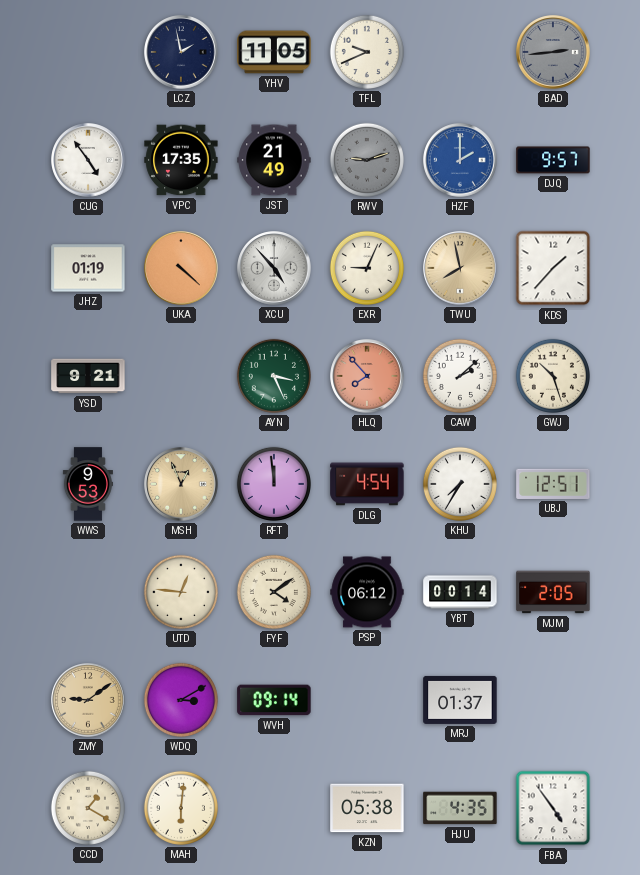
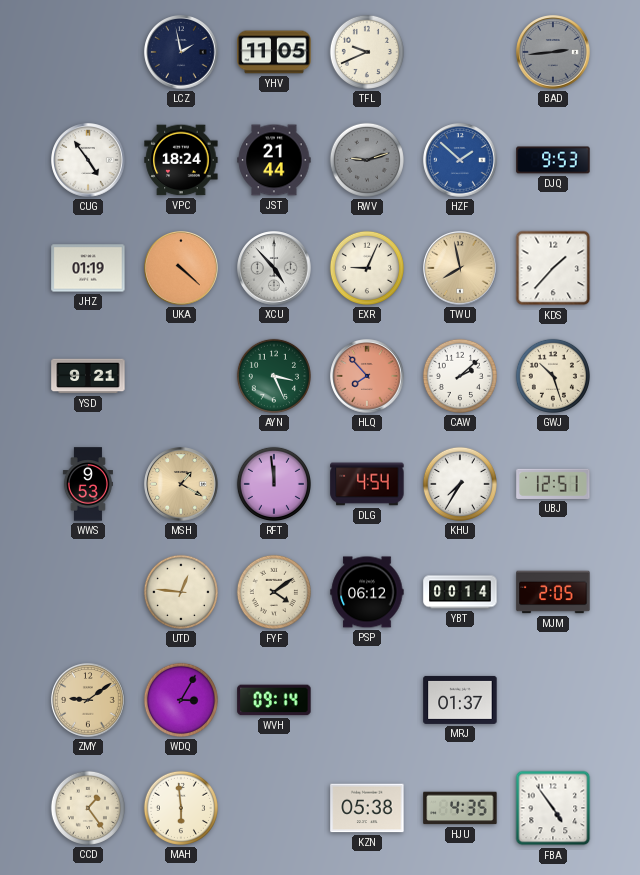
VPC: 17:35 -> 18:24 (181, 160)
JST: 21:49 -> 21:44 (274, 160)
HZF: 2:00 -> 1:52 (460, 160)
DJQ: 9:57 -> 9:53 (553, 160)
MSH: 12:56 -> 1:20 (181, 484)
WDQ: 3:10 -> 3:05 (181, 700)
CCD: 1:20 -> 1:24 (88, 808)
MAH: 6:01 -> 5:59 (181, 808)
